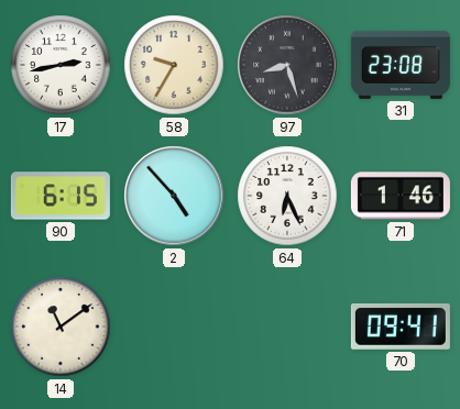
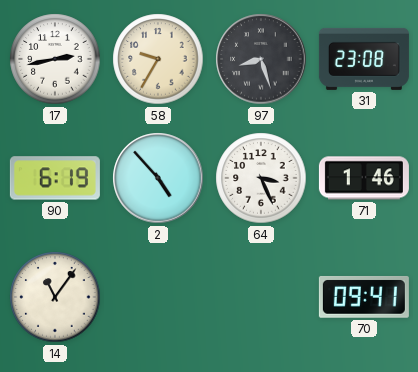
90: 6:15 -> 6:19 (55, 178)
64: 6:26 -> 3:26 (261, 178)
14: 11:09 -> 11:06 (55, 297)
